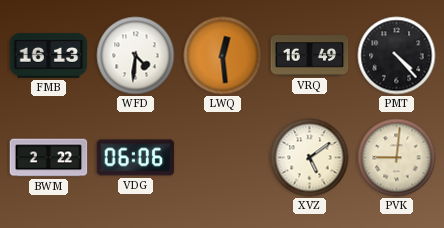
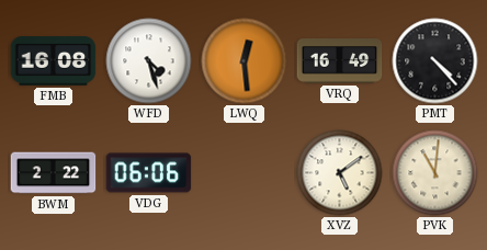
FMB: 16:13 -> 16:08 (54, 61)
WFD: 4:31 -> 4:27 (149, 61)
PVK: 9:01 -> 11:01 (435, 173)
